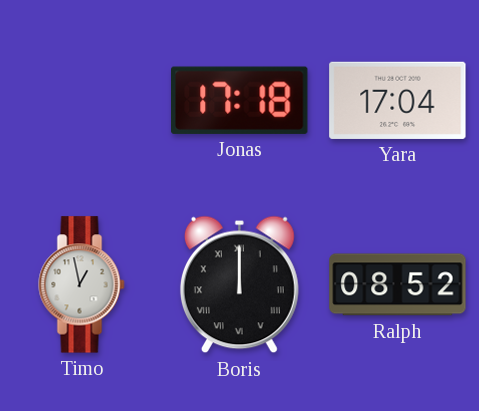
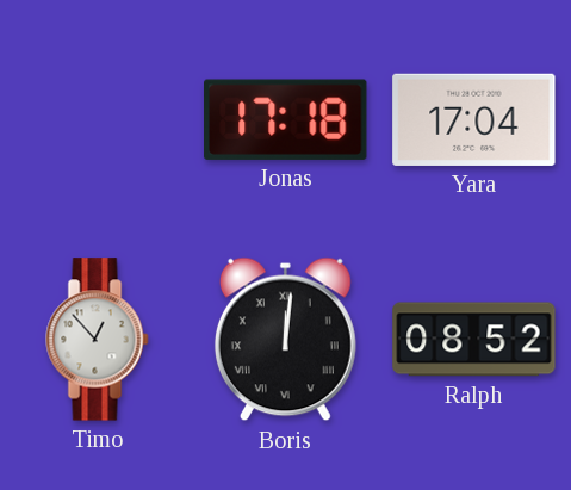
Timo: 12:58 -> 12:53 (98, 340)
Boris: 12:00 -> 12:01 (285, 340)
